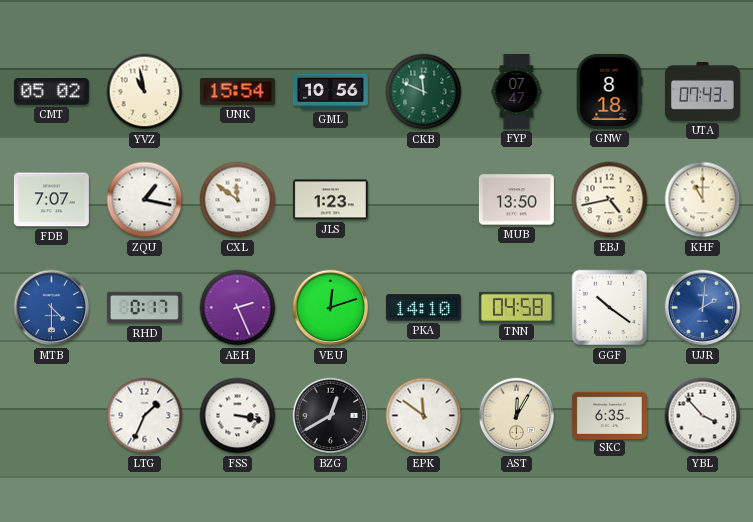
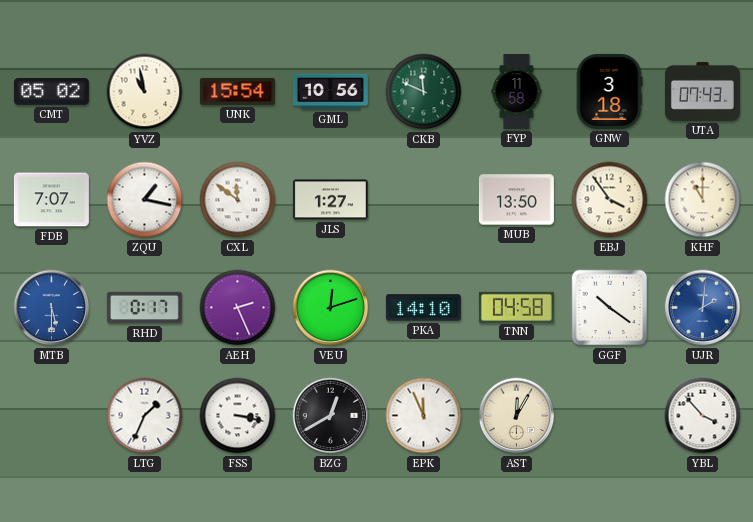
FYP: 07:47 -> 11:58 (517, 91)
GNW: 8:18 -> 3:18 (609, 91)
JLS: 1:23 -> 1:27 (330, 200)
EBJ: 4:43 -> 3:54 (610, 200)
MTB: 4:30 -> 5:30 (52, 308)
EPK: 11:51 -> 11:56 (424, 416)
SKC: 6:35 -> none (609, 415)
